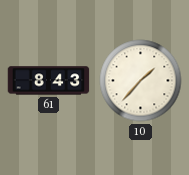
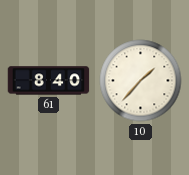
61: 8:43 -> 8:40 (49, 81)
